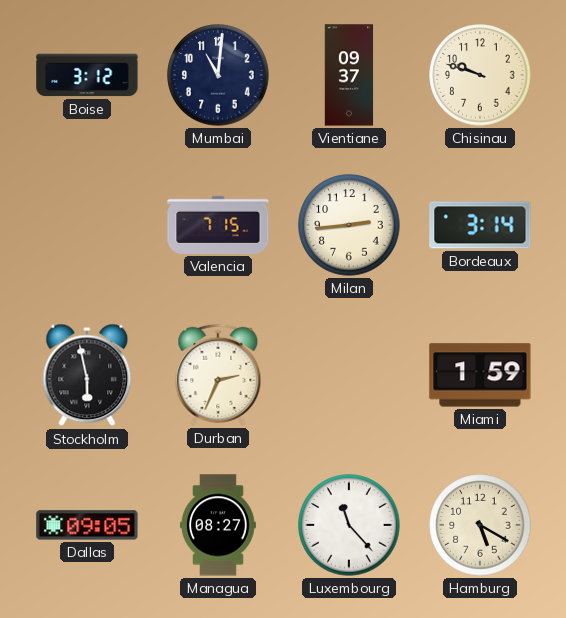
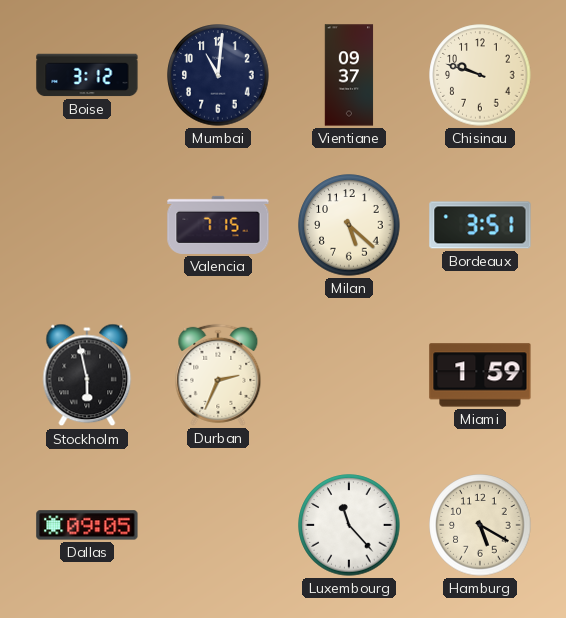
Milan: 2:44 -> 5:22 (349, 225)
Bordeaux: 3:14 -> 3:51 (480, 225)
Managua: 08:27 -> none (218, 525)
